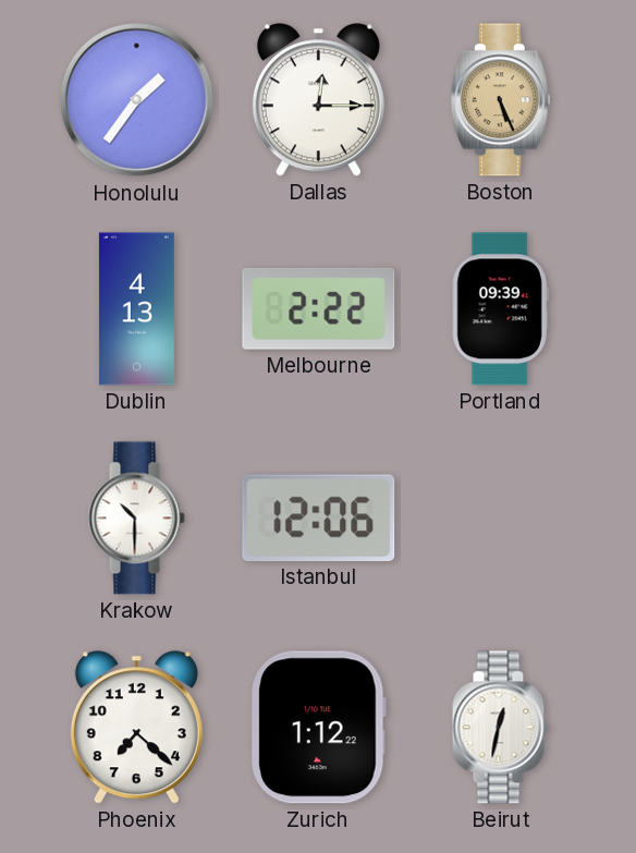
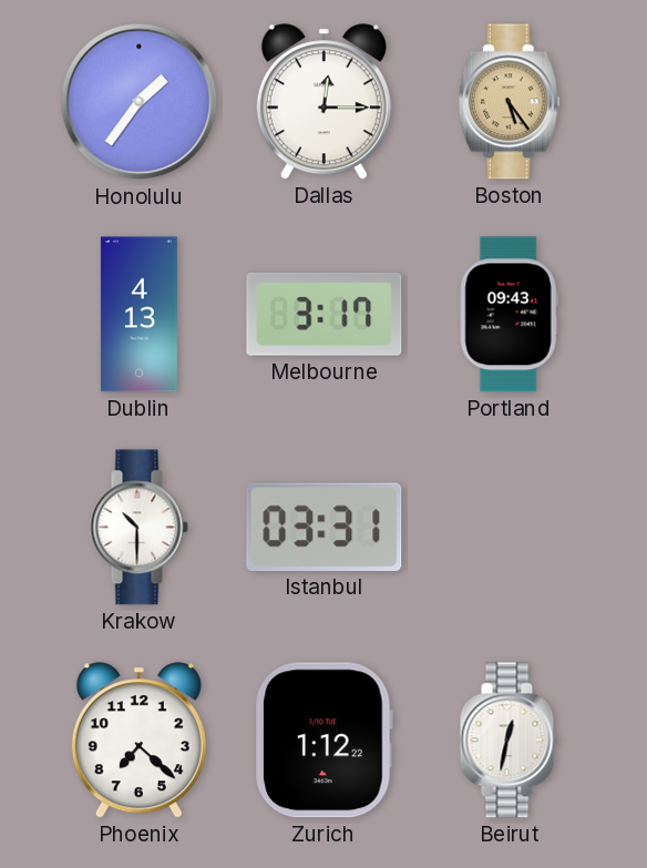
Boston: 5:26 -> 5:24 (509, 102)
Melbourne: 2:22 -> 3:17 (325, 314)
Portland: 09:39 -> 09:43 (509, 315)
Istanbul: 12:06 -> 03:31 (325, 527)
